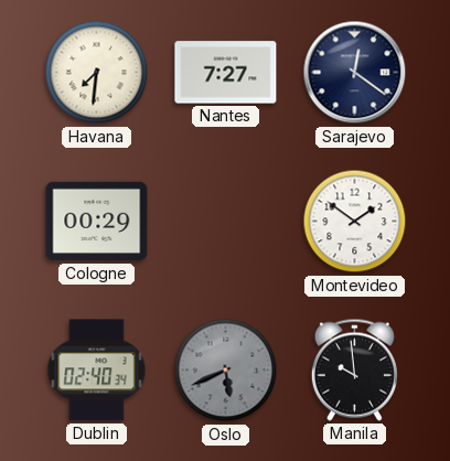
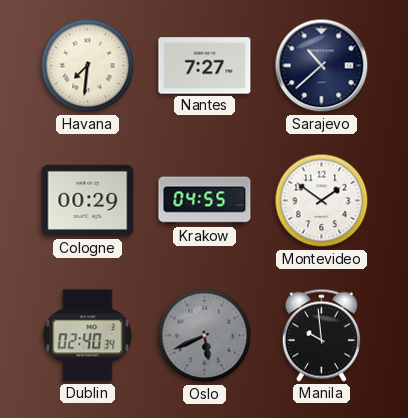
Sarajevo: 12:21 -> 10:38 (322, 66)
Krakow: none -> 04:55 (205, 201)
